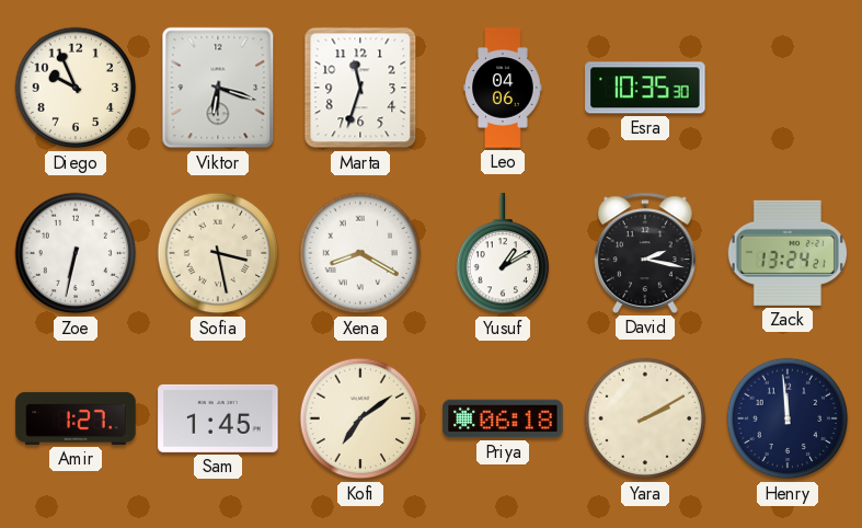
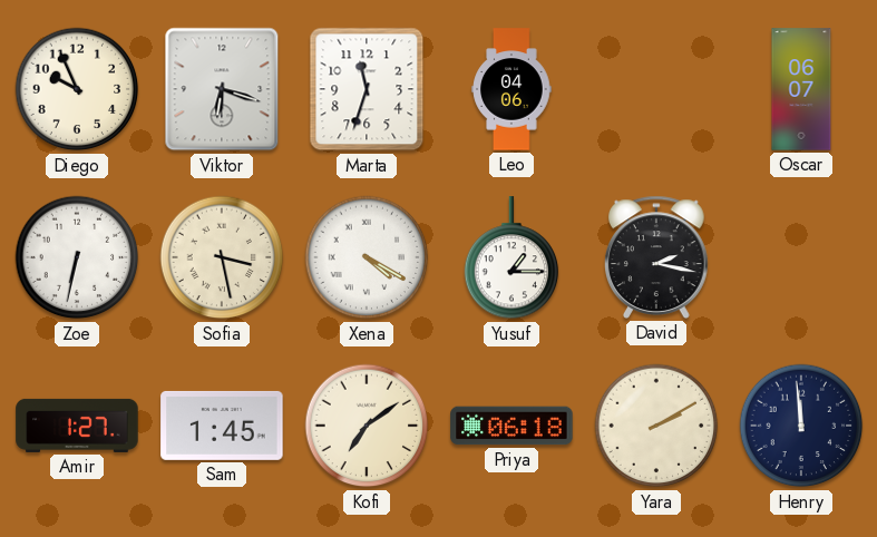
Esra: 10:35 -> none (645, 88)
Oscar: none -> 06:07 (801, 89)
Xena: 8:20 -> 4:20 (367, 257)
Yusuf: 1:10 -> 1:15 (511, 258)
Zack: 13:24 -> none (786, 253)
